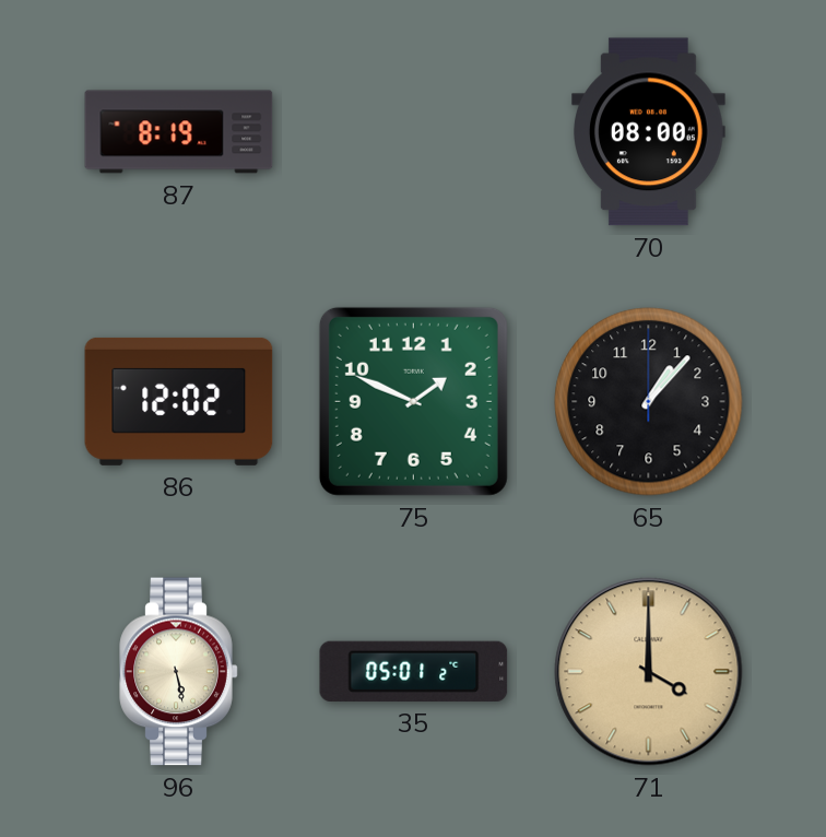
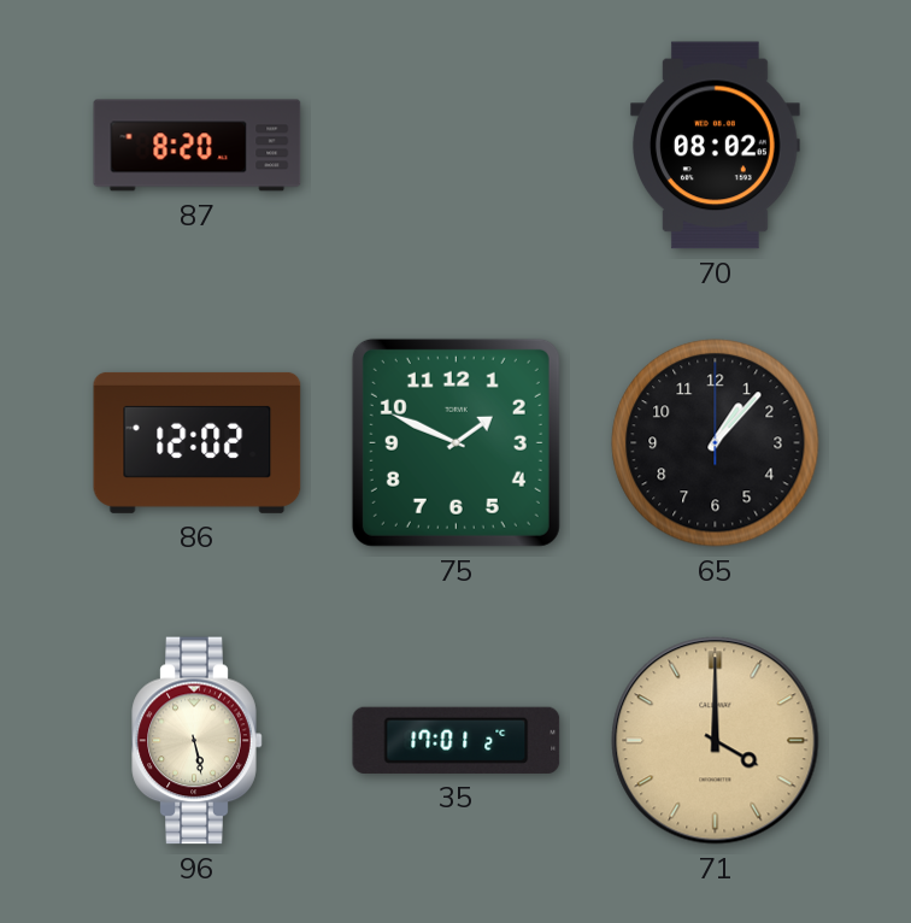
87: 8:19 -> 8:20 (198, 146)
70: 08:00 -> 08:02 (716, 146)
35: 05:01 -> 17:01 (457, 740)
